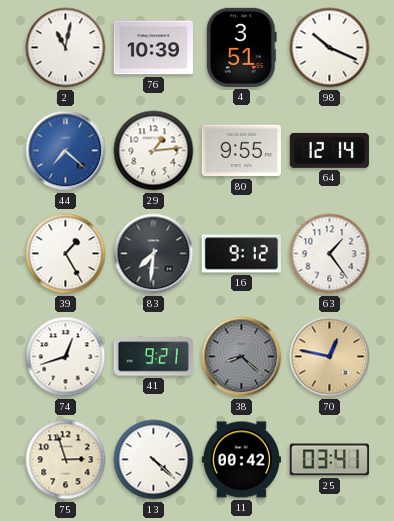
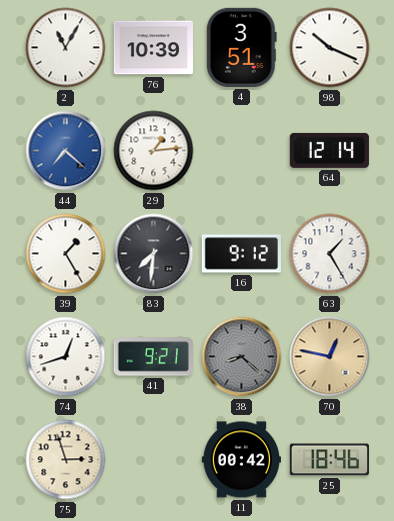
2: 11:02 -> 11:05 (66, 48)
80: 9:55 -> none (241, 151)
63: 1:24 -> 1:25 (330, 254)
13: 4:22 -> none (154, 460)
25: 03:41 -> 18:46 (329, 460)
